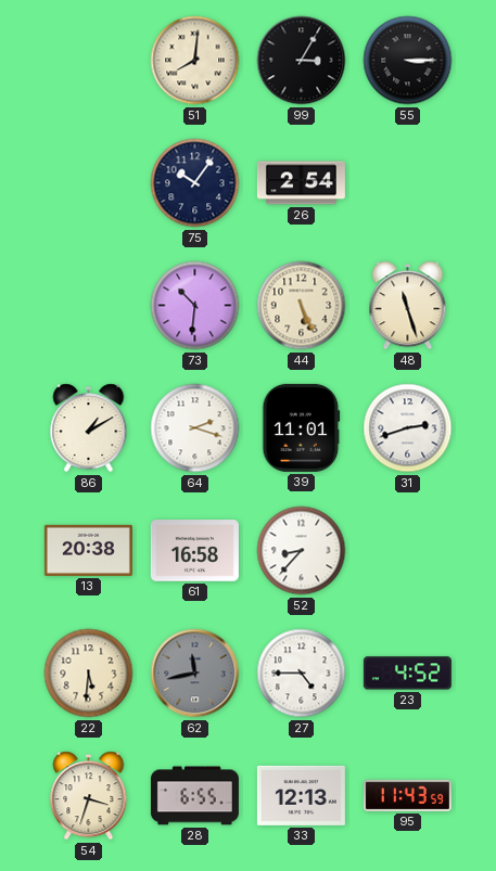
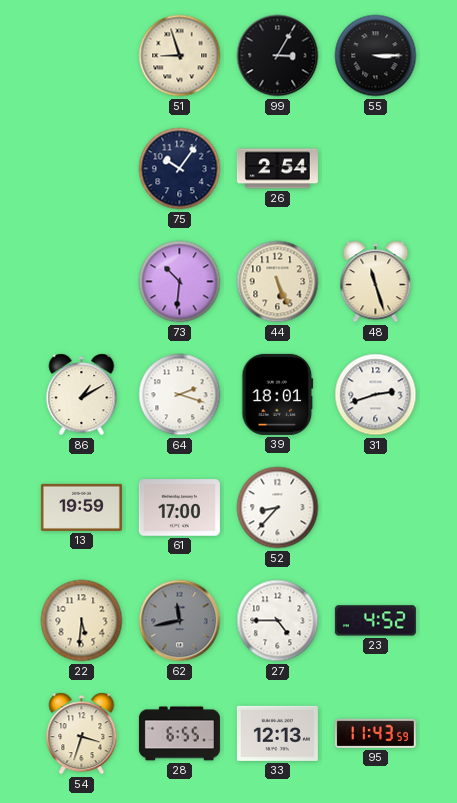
51: 8:01 -> 8:57 (180, 56)
39: 11:01 -> 18:01 (278, 394)
13: 20:38 -> 19:59 (81, 507)
61: 16:58 -> 17:00 (179, 508)
